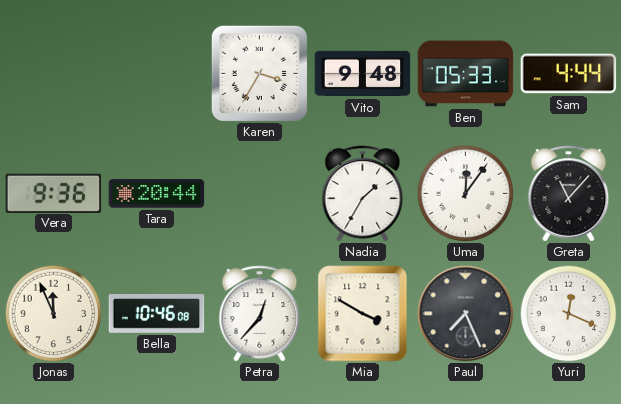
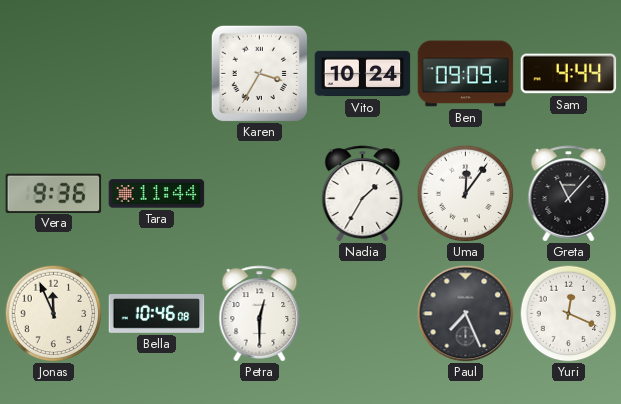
Vito: 9:48 -> 10:24 (363, 74)
Ben: 05:33 -> 09:09 (466, 74)
Tara: 20:44 -> 11:44 (157, 194)
Petra: 12:37 -> 12:30 (260, 314)
Mia: 3:50 -> none (363, 314)
